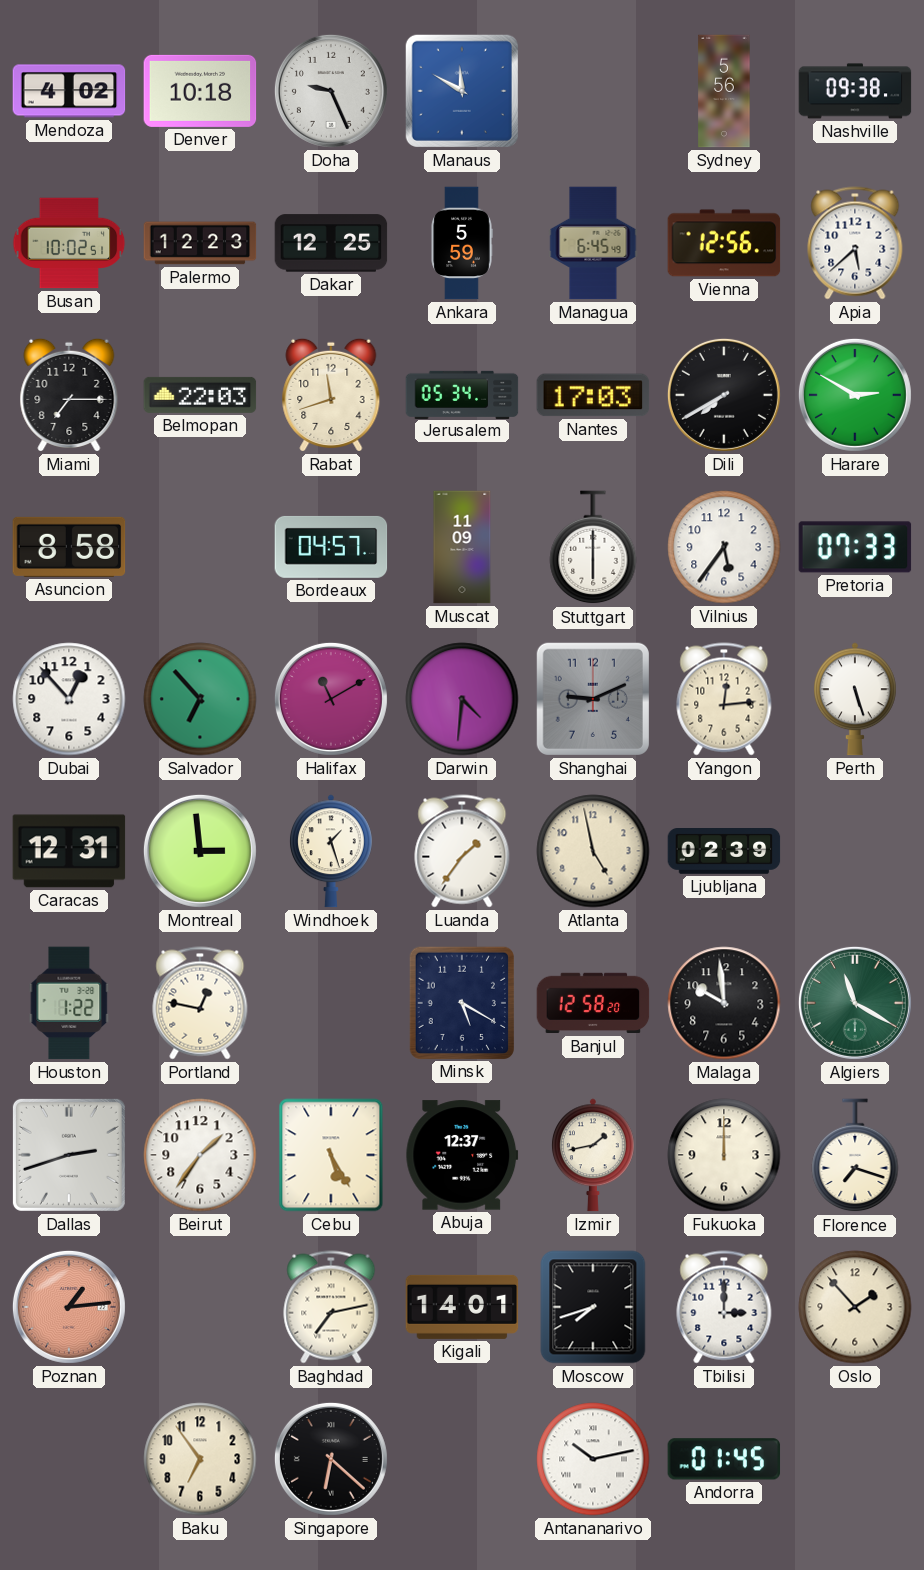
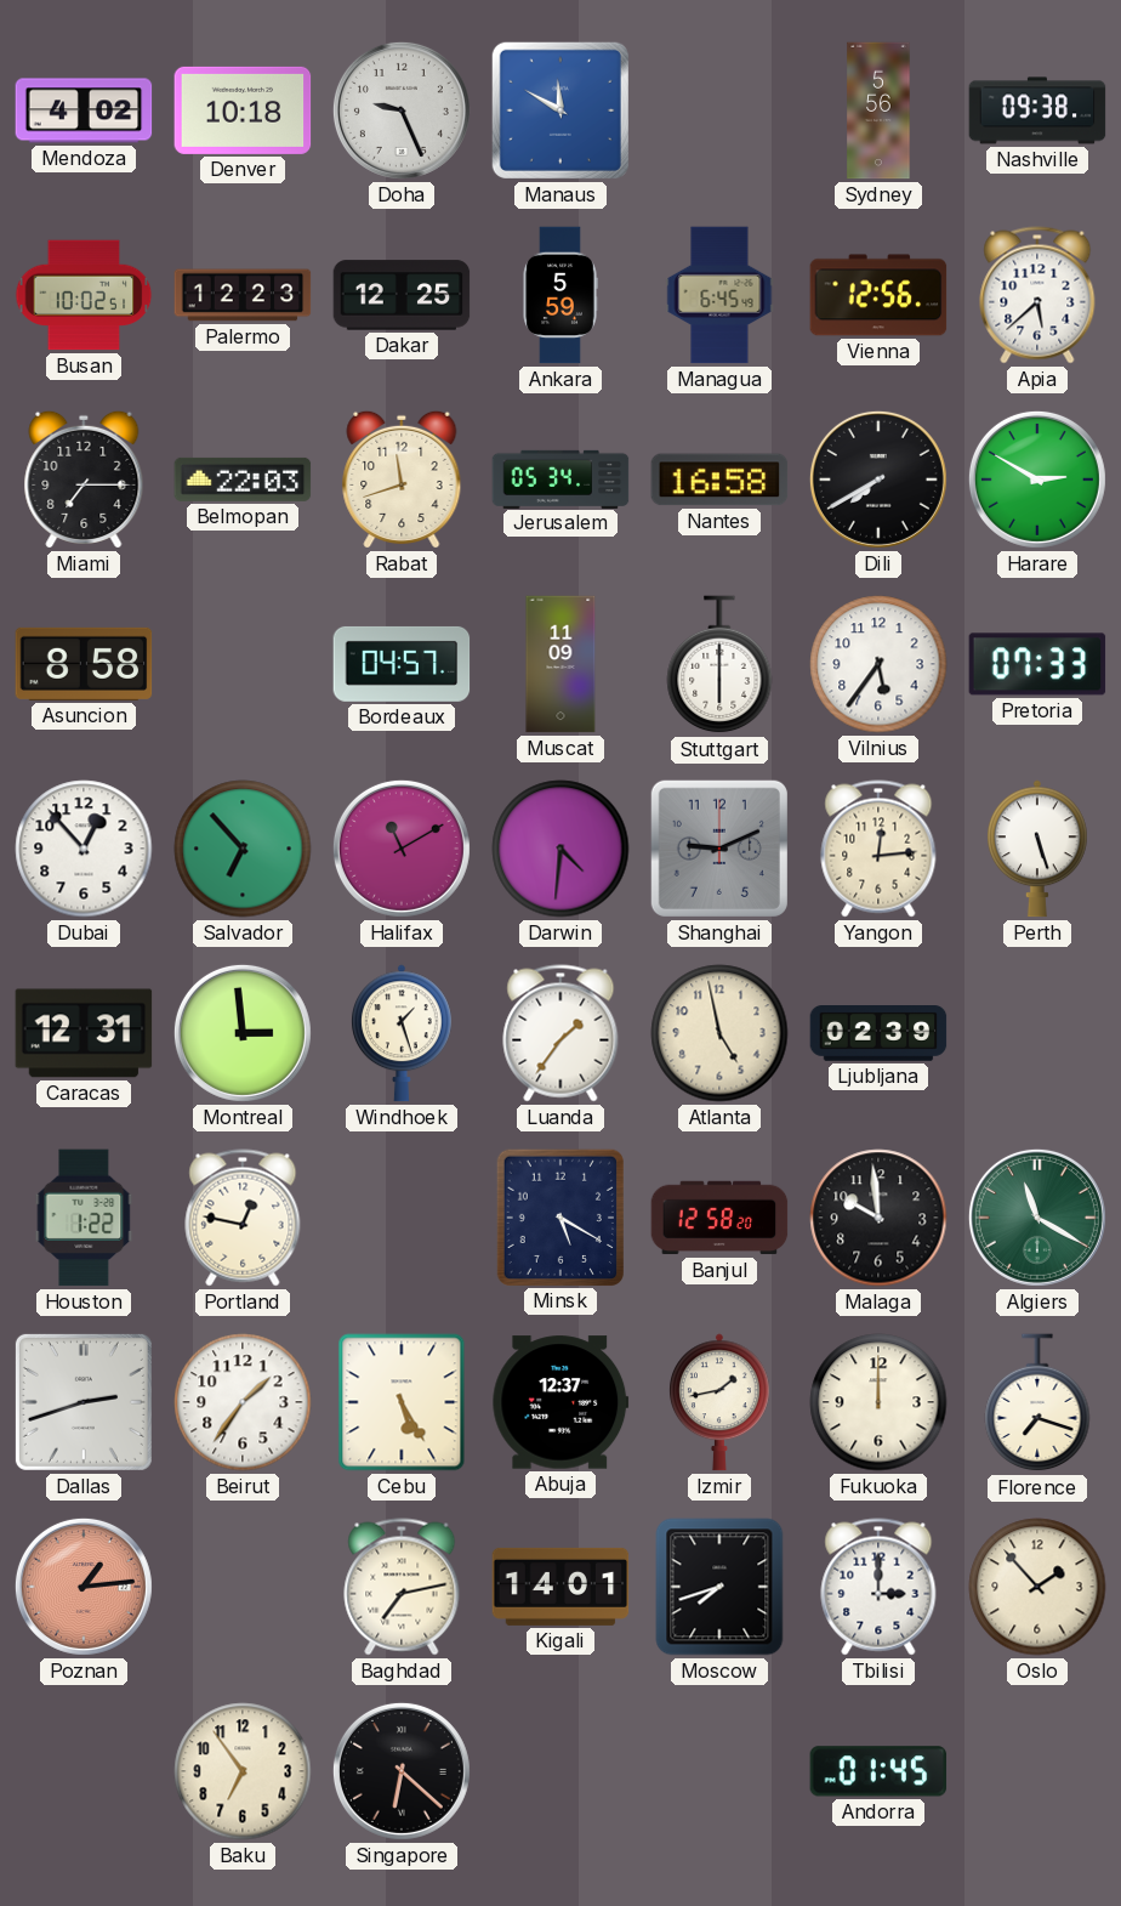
Nantes: 17:03 -> 16:58 (719, 480)
Antananarivo: 10:13 -> none (593, 1459)
